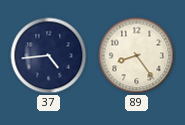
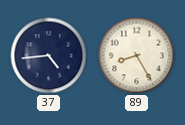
89: 8:24 -> 8:25 (137, 56)
